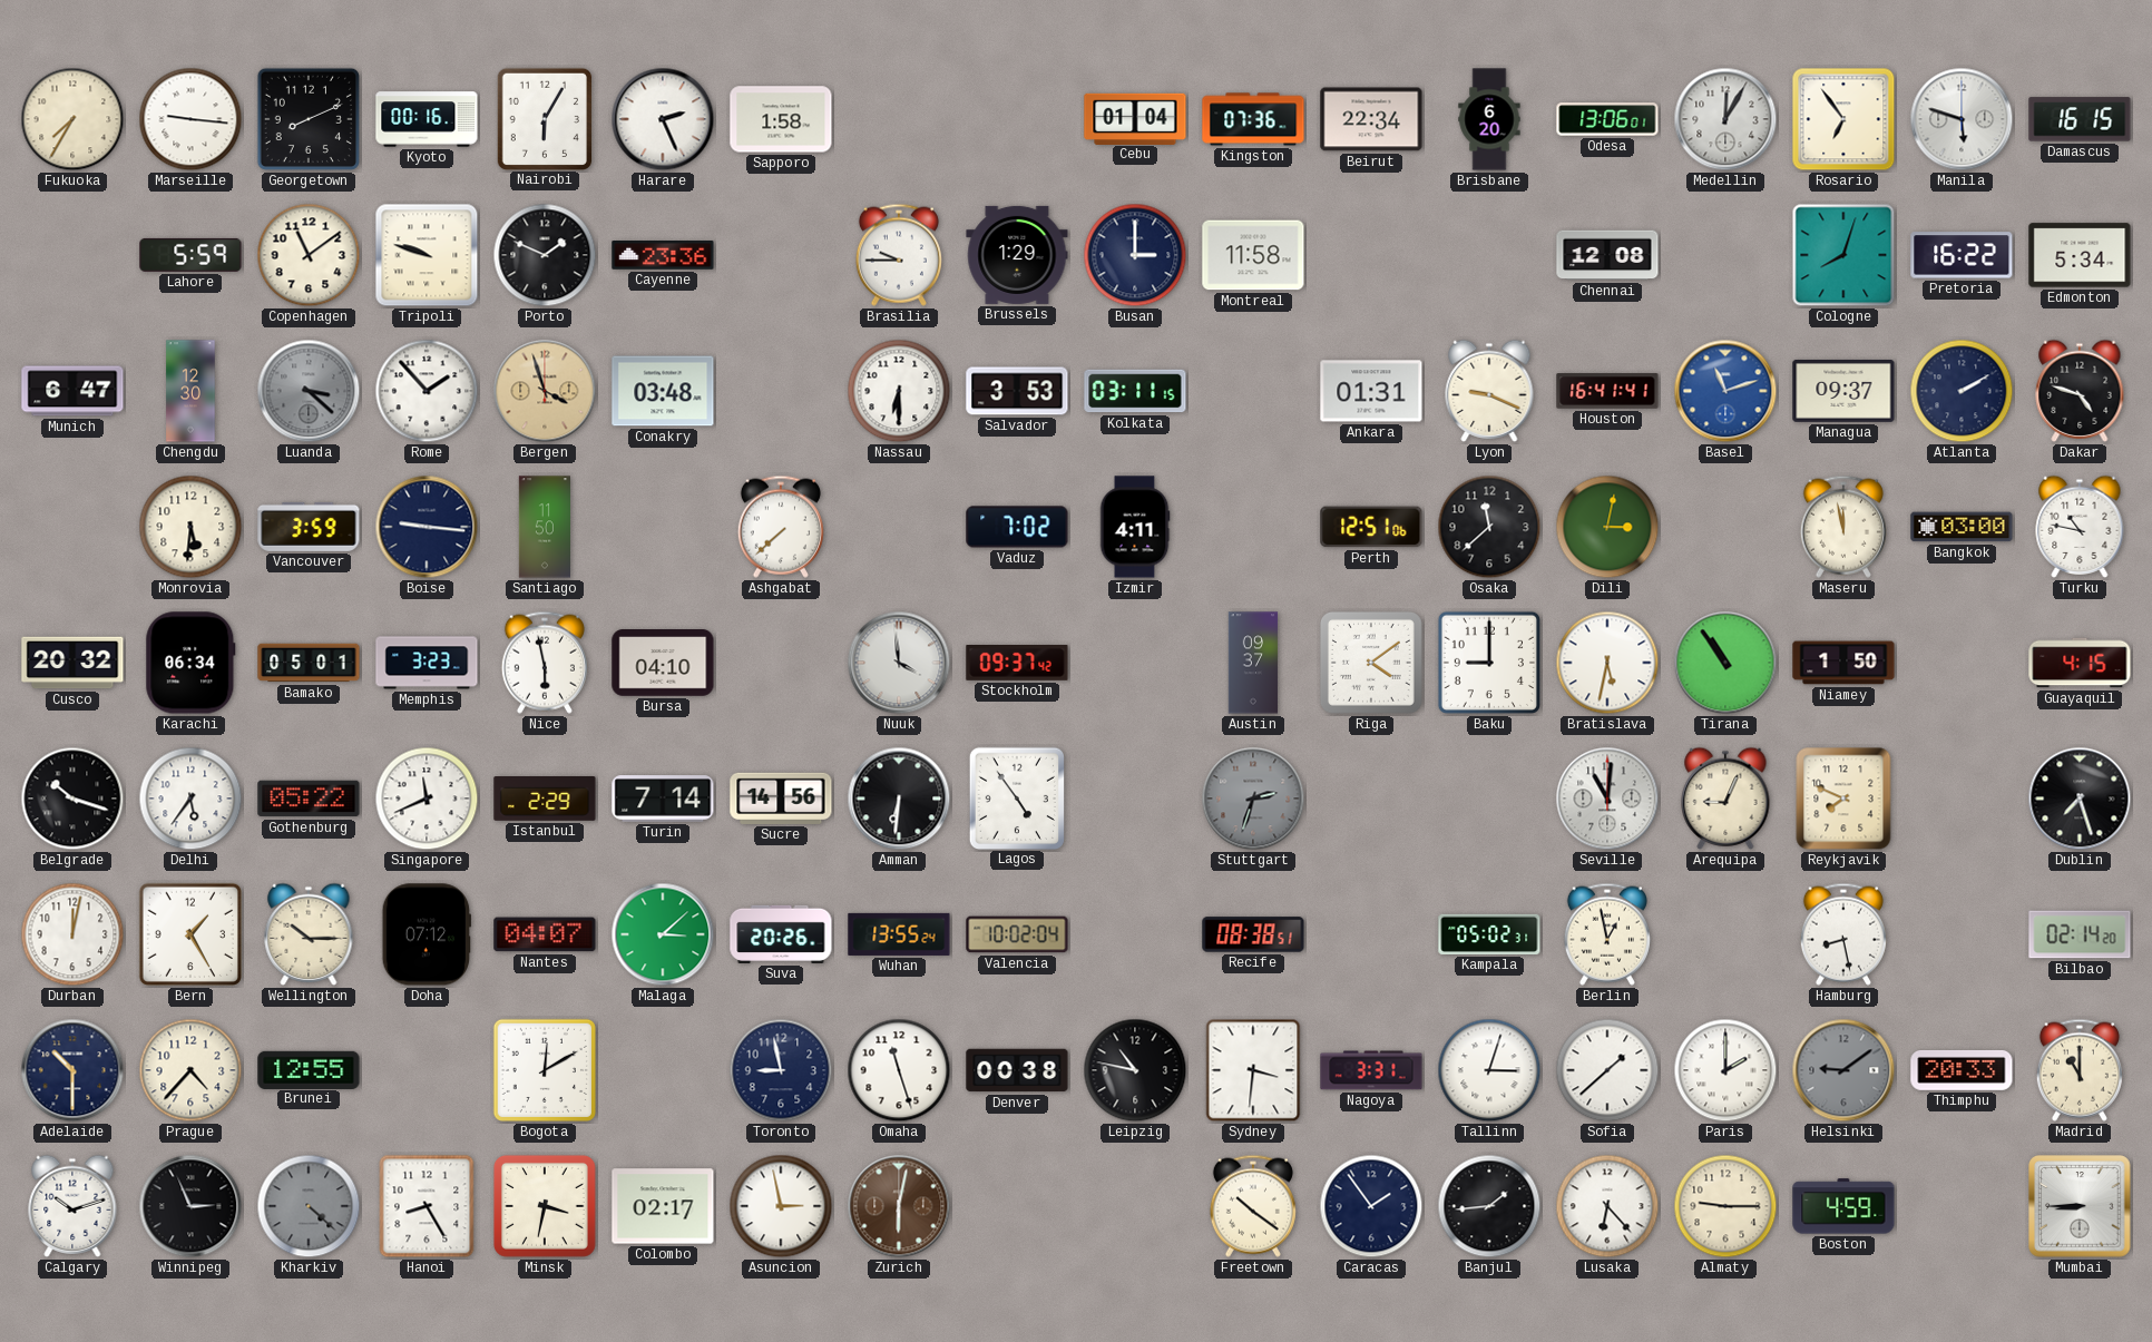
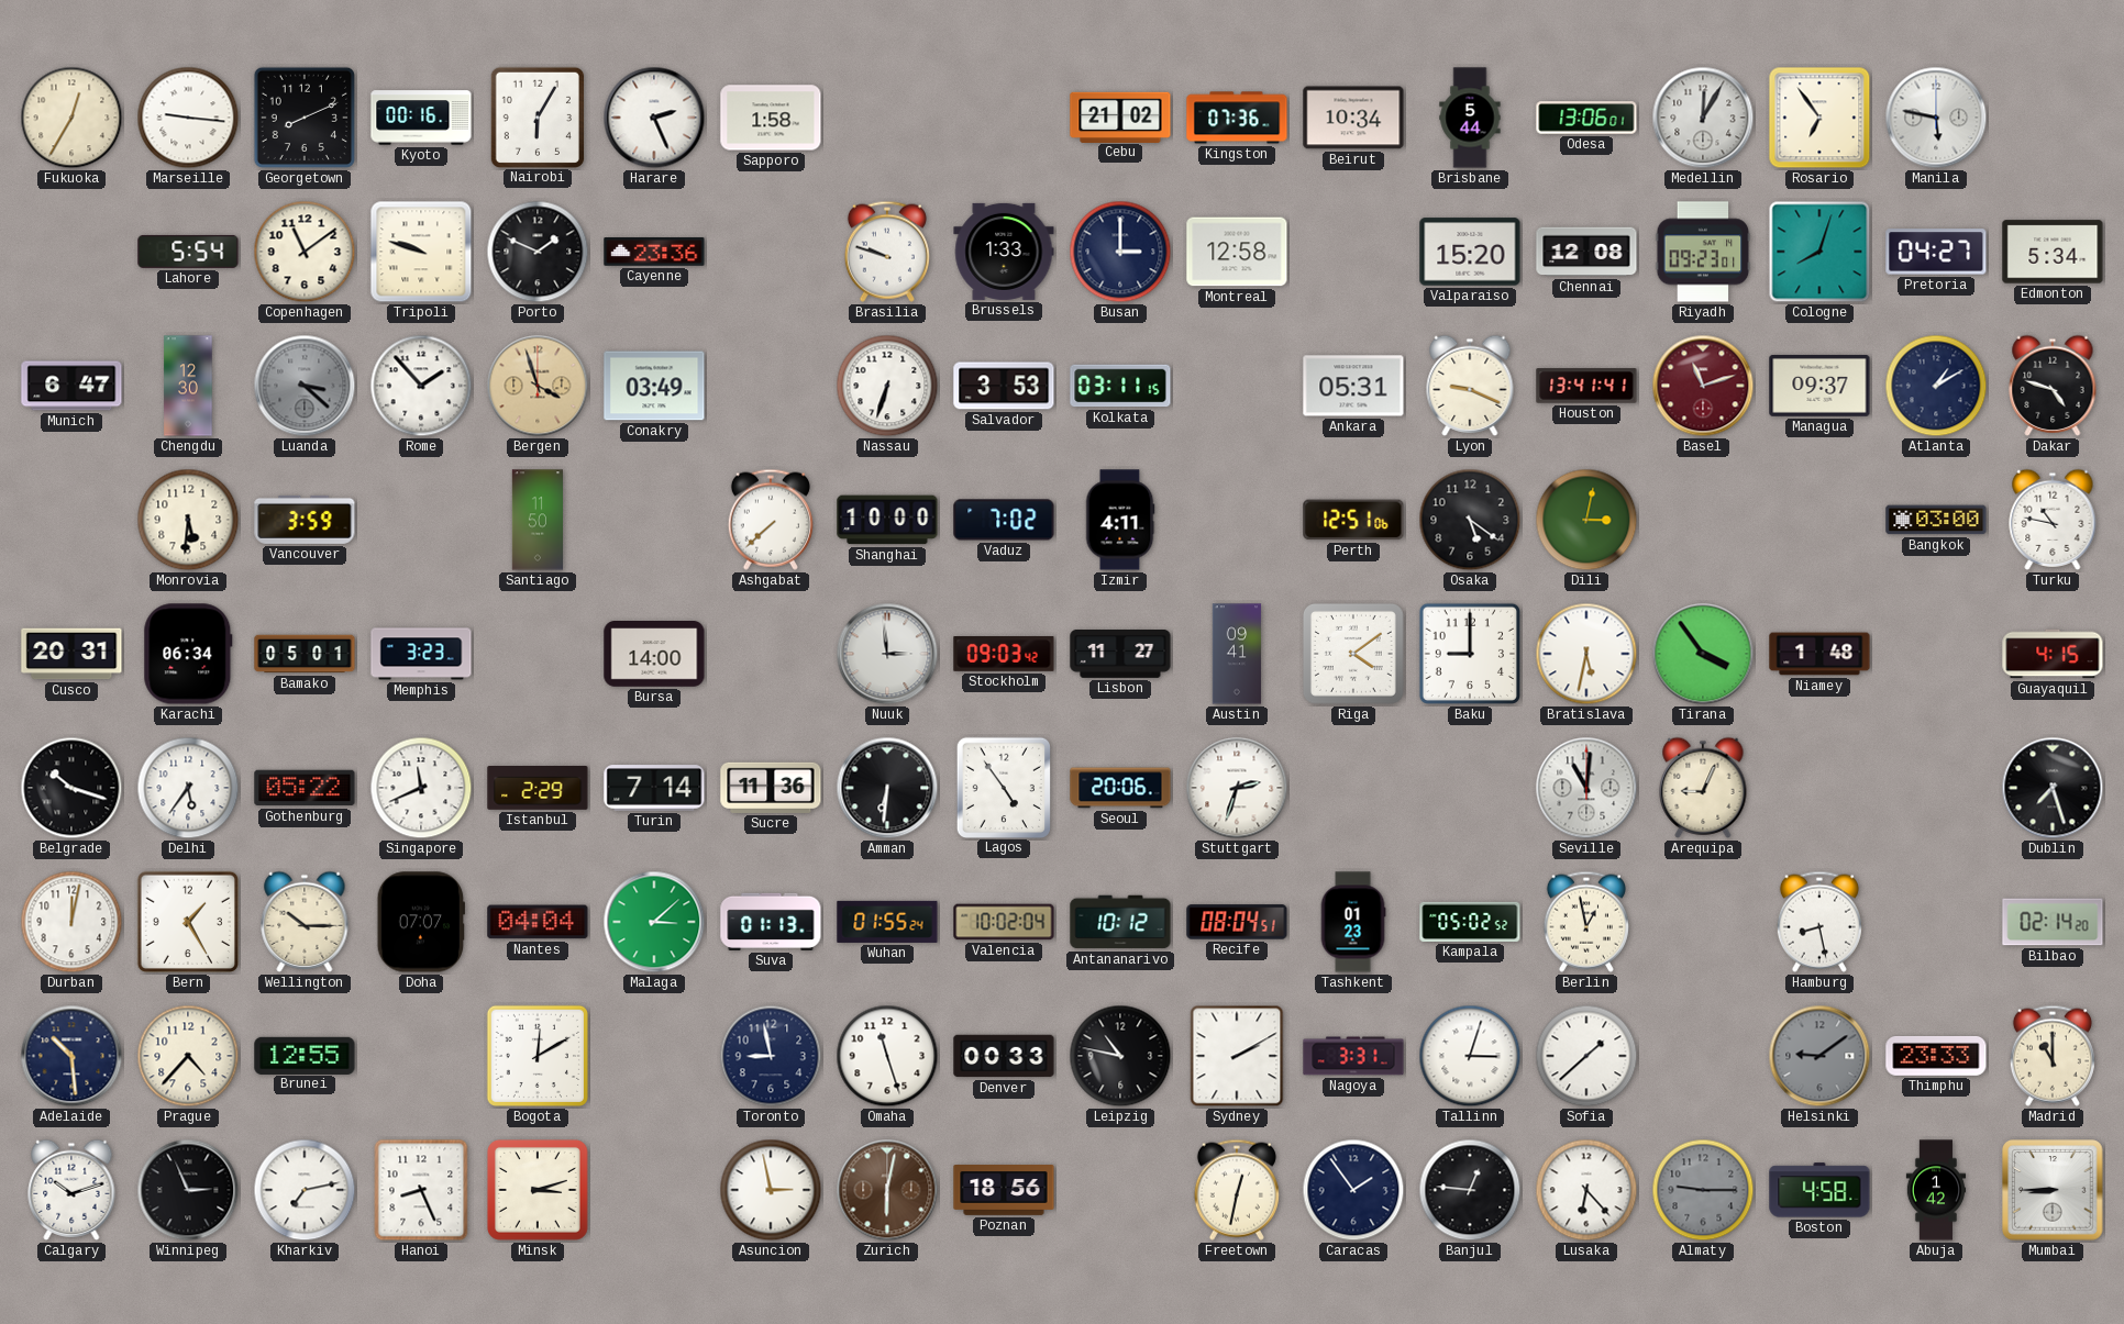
Fukuoka: 7:35 -> 12:35 (71, 118)
Cebu: 01:04 -> 21:02 (1120, 116)
Beirut: 22:34 -> 10:34 (1353, 118)
Brisbane: 6:20 -> 5:44 (1470, 118)
Manila: 5:48 -> 5:47 (1936, 118)
Damascus: 16:15 -> none (2080, 119)
Lahore: 5:59 -> 5:54 (188, 252)
Brasilia: 9:45 -> 9:48 (887, 252)
Brussels: 1:29 -> 1:33 (1004, 252)
Montreal: 11:58 -> 12:58 (1237, 252)
Valparaiso: none -> 15:20 (1470, 252)
Riyadh: none -> 09:23 (1703, 252)
Pretoria: 16:22 -> 04:27 (1936, 252)
Conakry: 03:48 -> 03:49 (654, 386)
Nassau: 6:30 -> 6:33 (887, 386)
Ankara: 01:31 -> 05:31 (1353, 386)
Houston: 16:41 -> 13:41 (1586, 386)
Basel dial: blue -> burgundy (1703, 386)
Atlanta: 2:10 -> 1:10 (1936, 386)
Boise: 9:16 -> none (427, 527)
Shanghai: none -> 10:00 (887, 520)
Osaka: 11:38 -> 5:21 (1470, 520)
Maseru: 11:58 -> none (1843, 527)
Cusco: 20:32 -> 20:31 (71, 654)
Nice: 5:58 -> none (545, 663)
Bursa: 04:10 -> 14:00 (654, 655)
Nuuk: 3:59 -> 2:59 (887, 654)
Stockholm: 09:37 -> 09:03 (1004, 655)
Lisbon: none -> 11:27 (1120, 655)
Austin: 09:37 -> 09:41 (1237, 654)
Tirana: 10:54 -> 3:54 (1703, 654)
Niamey: 1:50 -> 1:48 (1819, 654)
Sucre: 14:56 -> 11:36 (771, 788)
Seoul: none -> 20:06 (1120, 788)
Stuttgart dial: grey -> white (1237, 788)
Reykjavik: 7:49 -> none (1843, 799)
Doha: 07:12 -> 07:07 (421, 922)
Nantes: 04:07 -> 04:04 (538, 922)
Suva: 20:26 -> 01:13 (771, 922)
Wuhan: 13:55 -> 01:55 (887, 922)
Antananarivo: none -> 10:12 (1120, 922)
Recife: 08:38 -> 08:04 (1237, 922)
Tashkent: none -> 01:23 (1353, 922)
Kampala: 05:02:31 -> 05:02:52 (1470, 922)
Adelaide: 10:30 -> 10:29 (71, 1056)
Denver: 00:38 -> 00:33 (1004, 1056)
Sydney: 3:31 -> 2:10 (1237, 1056)
Paris: 2:00 -> none (1725, 1070)
Thimphu: 20:33 -> 23:33 (1936, 1056)
Kharkiv: 4:22 -> 7:13 (305, 1190)
Kharkiv dial: grey -> white (305, 1190)
Hanoi: 8:25 -> 8:26 (421, 1190)
Minsk: 3:32 -> 3:12 (538, 1190)
Colombo: 02:17 -> none (663, 1206)
Poznan: none -> 18:56 (1004, 1191)
Freetown: 10:21 -> 12:32 (1237, 1190)
Banjul: 1:44 -> 12:46 (1470, 1190)
Almaty dial: cream -> grey (1703, 1190)
Boston: 4:59 -> 4:58 (1819, 1190)
Abuja: none -> 1:42 (1936, 1190)
